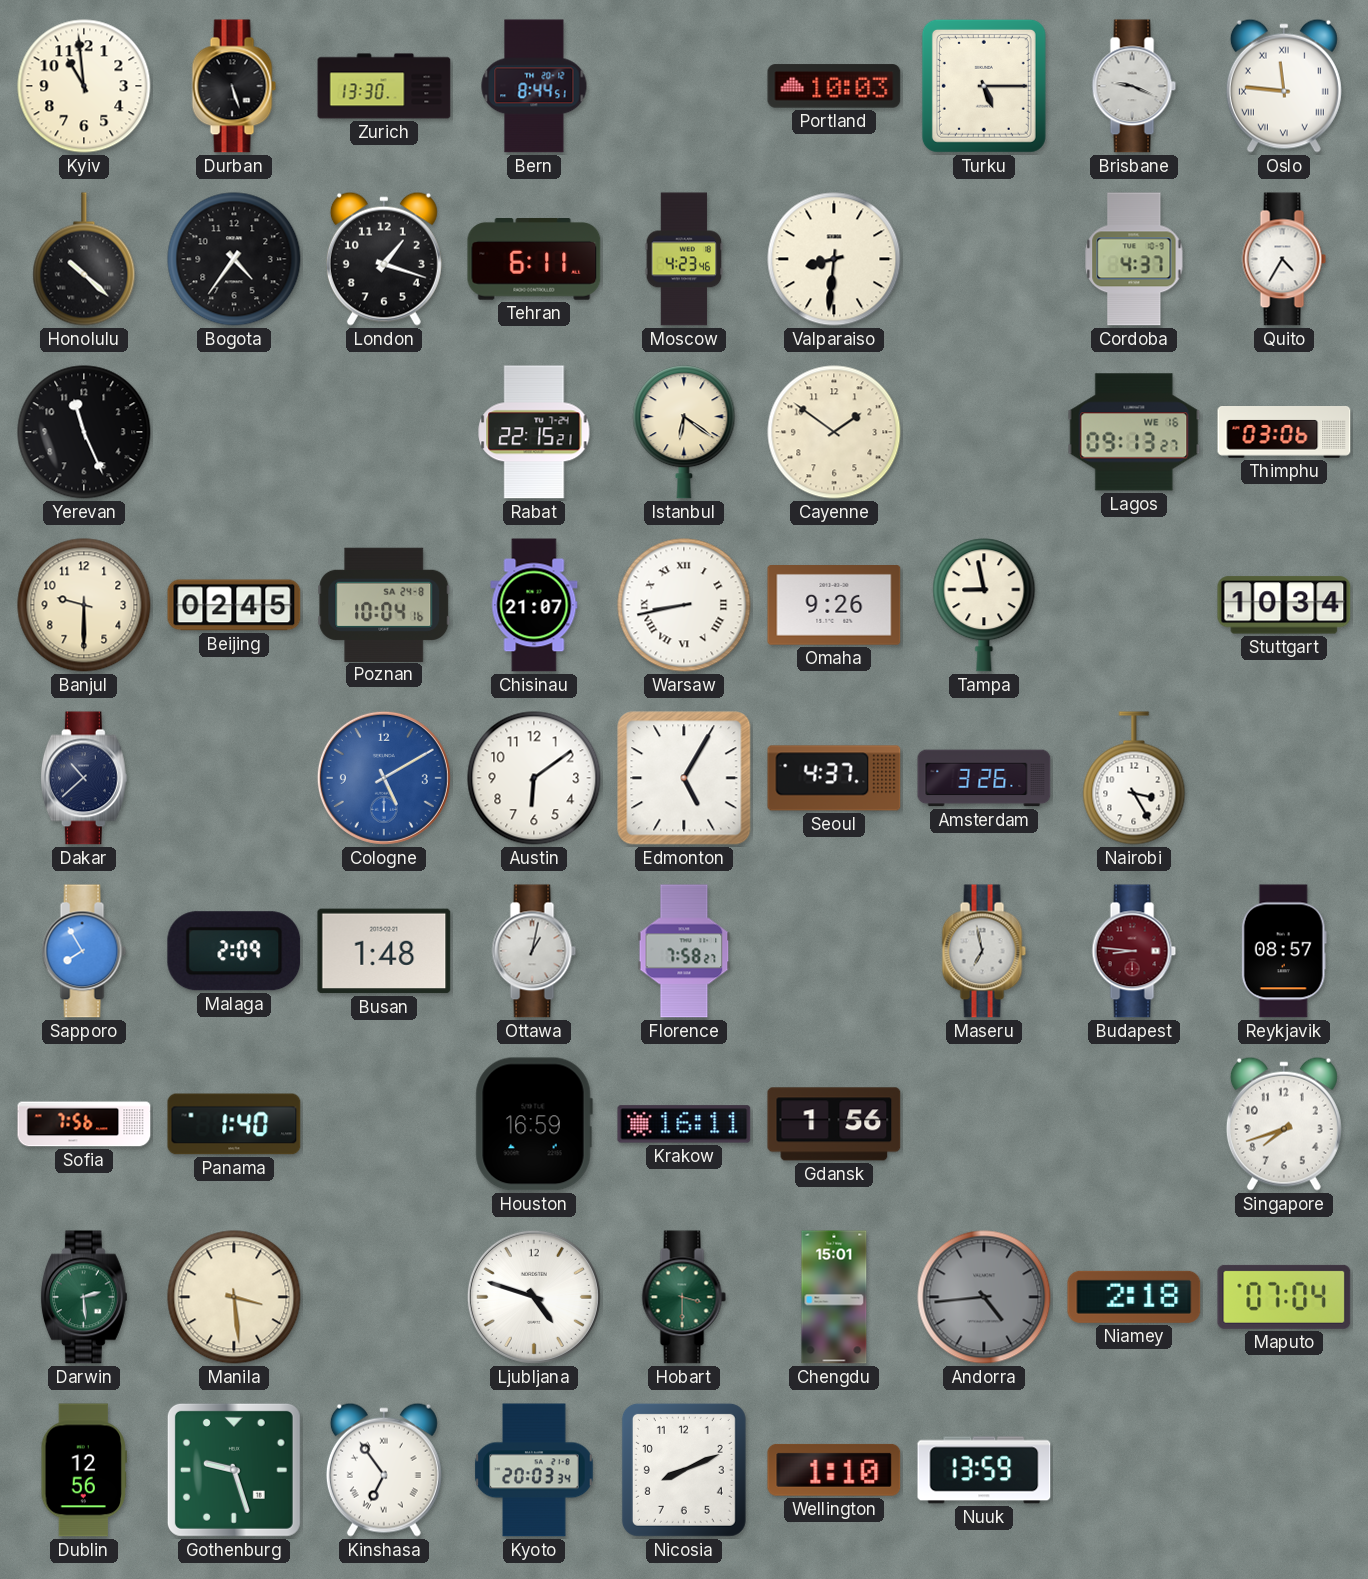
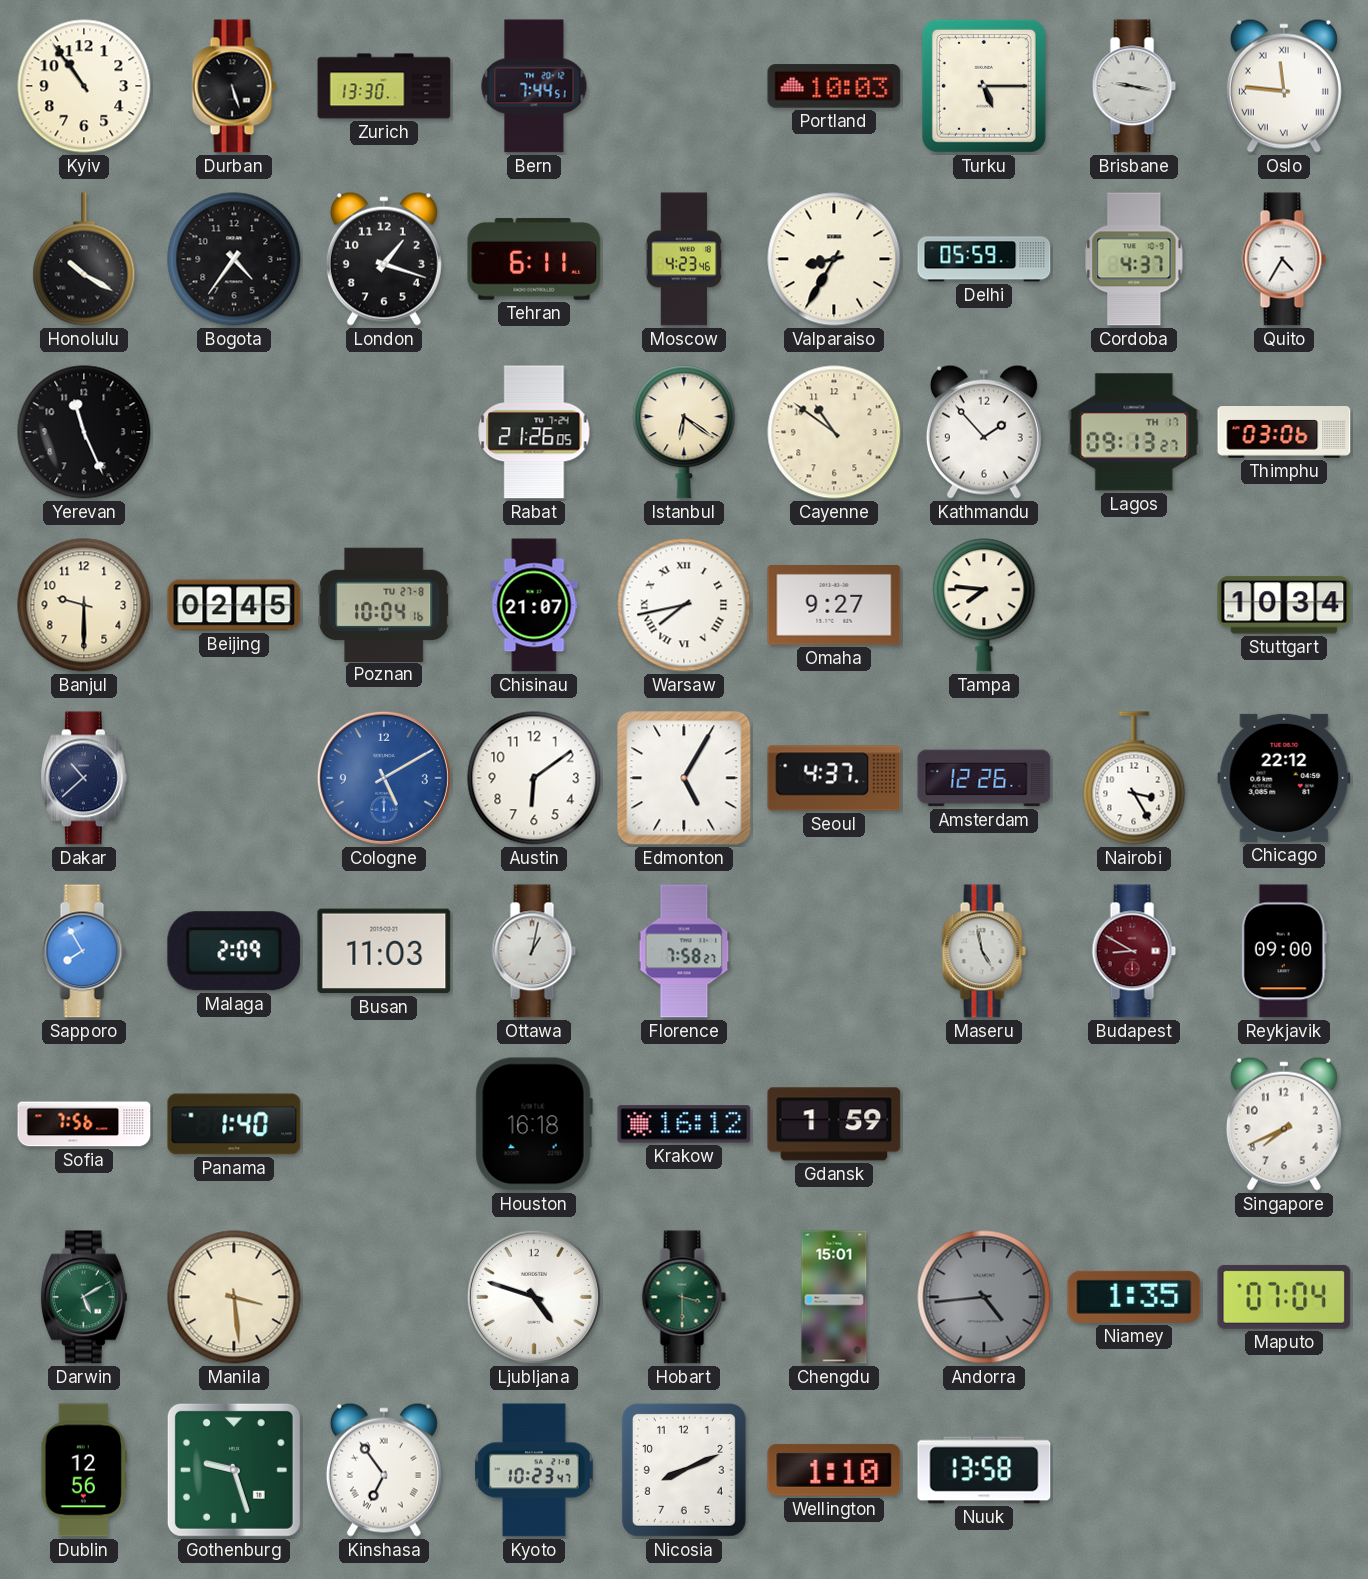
Kyiv: 10:59 -> 10:54 (84, 86)
Bern: 8:44 -> 7:44 (534, 86)
Brisbane: 9:19 -> 9:17 (1134, 86)
Honolulu: 10:22 -> 10:20 (84, 259)
Valparaiso: 8:31 -> 8:35 (834, 259)
Delhi: none -> 05:59 (984, 259)
Rabat: 22:15 -> 21:26 (534, 432)
Cayenne: 1:51 -> 10:51 (834, 432)
Kathmandu: none -> 1:53 (984, 432)
Lagos date: WE 16 -> TH 17 (1134, 432)
Poznan date: SA 24-8 -> TU 27-8 (384, 604)
Warsaw: 8:43 -> 7:43 (684, 605)
Omaha: 9:26 -> 9:27 (834, 606)
Tampa: 8:58 -> 7:46 (984, 605)
Amsterdam: 3:26 -> 12:26 (984, 778)
Chicago: none -> 22:12 (1284, 778)
Busan: 1:48 -> 11:03 (384, 951)
Maseru: 6:58 -> 4:58 (984, 951)
Budapest: 8:46 -> 8:50 (1134, 951)
Reykjavik: 08:57 -> 09:00 (1284, 951)
Houston: 16:59 -> 16:18 (534, 1124)
Krakow: 16:11 -> 16:12 (684, 1124)
Gdansk: 1:56 -> 1:59 (834, 1124)
Singapore: 7:42 -> 7:41 (1284, 1124)
Darwin: 2:29 -> 5:10 (84, 1297)
Niamey: 2:18 -> 1:35 (1134, 1297)
Kyoto: 20:03 -> 10:23 (534, 1470)
Nuuk: 13:59 -> 13:58 (984, 1470)
